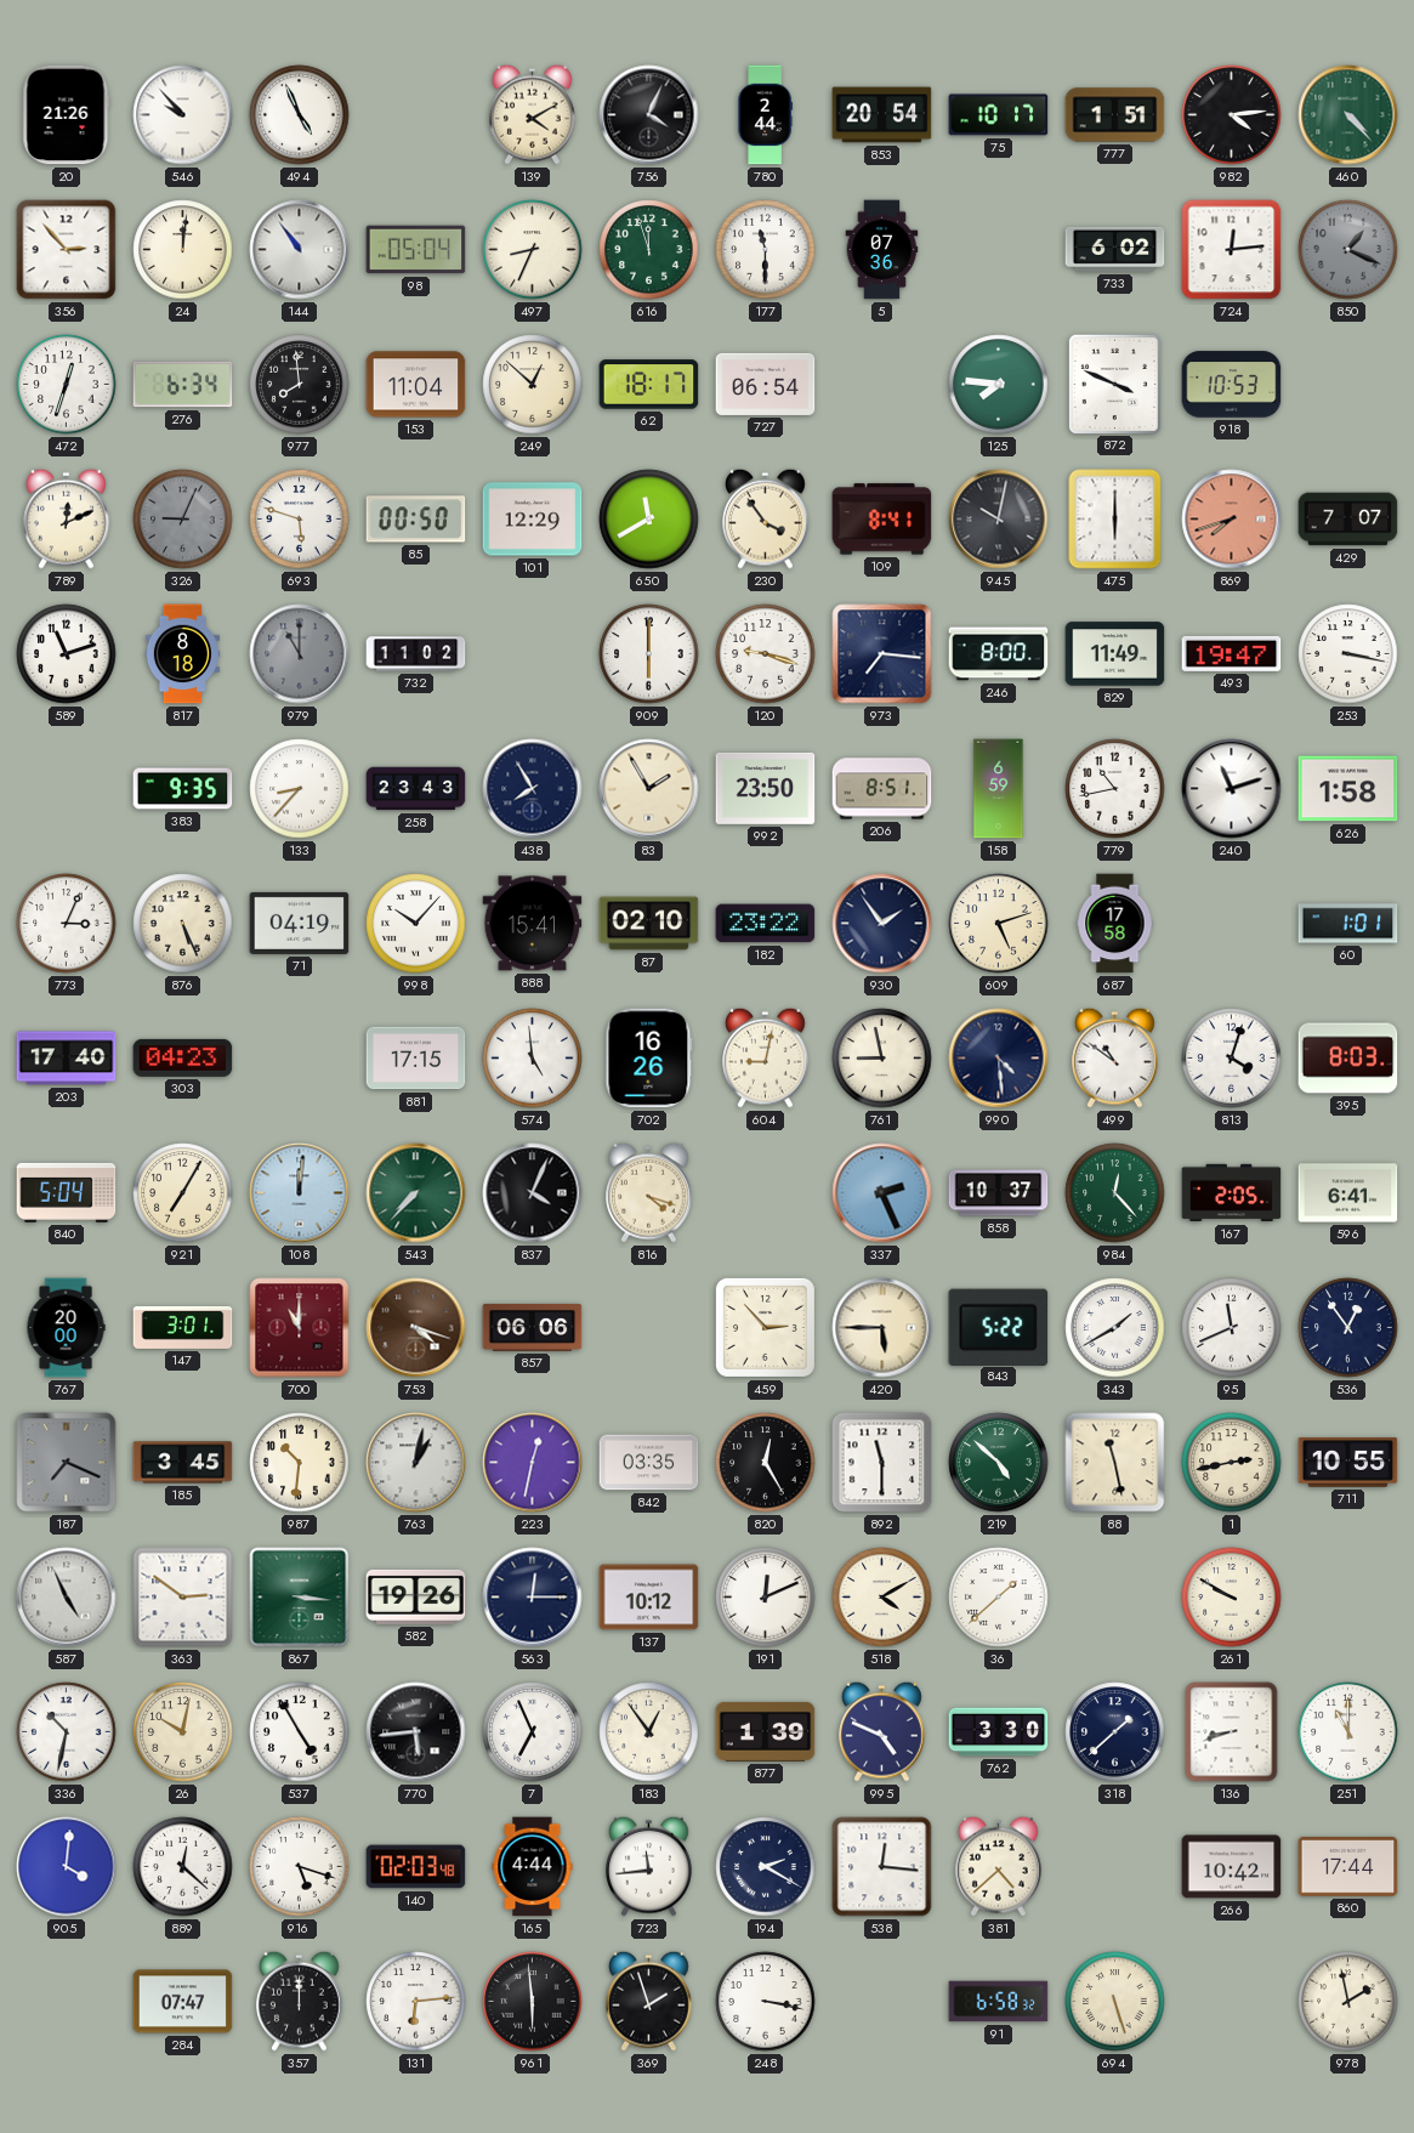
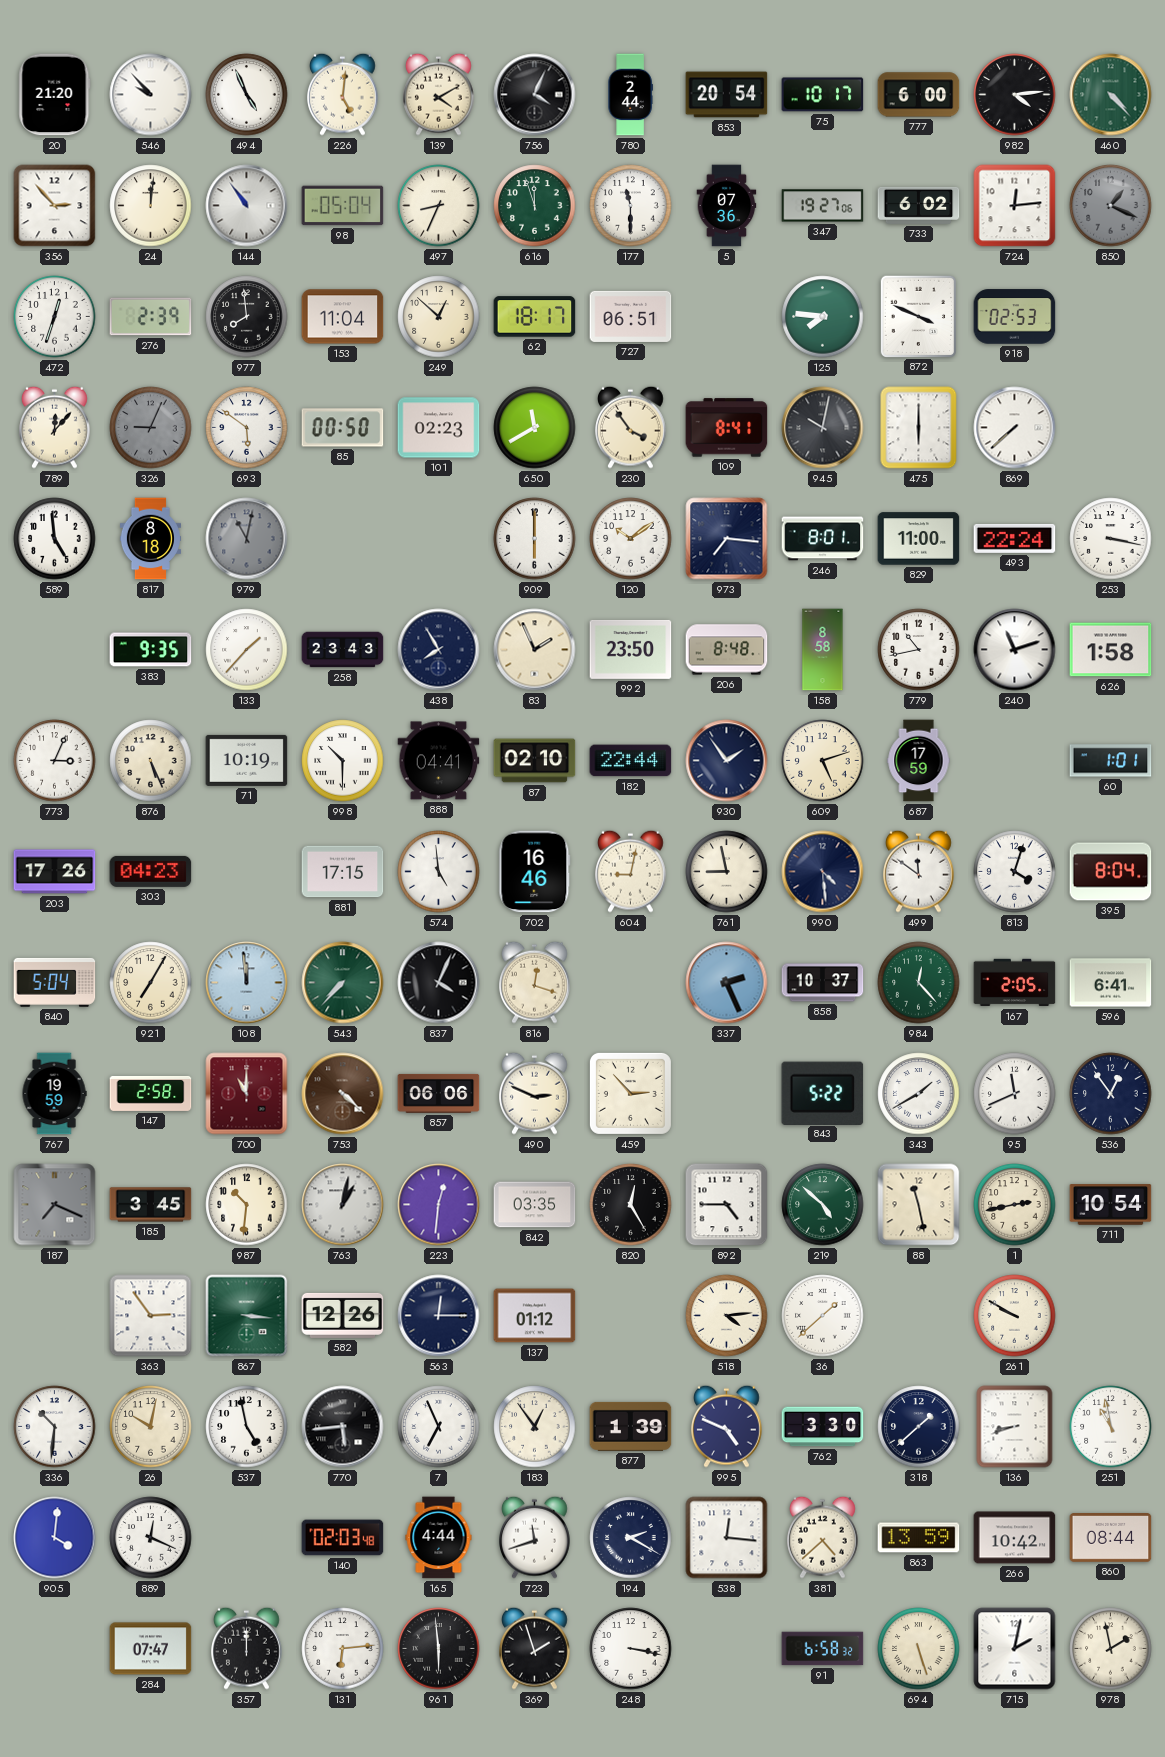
20: 21:26 -> 21:20 (55, 95)
226: none -> 5:01 (343, 94)
777: 1:51 -> 6:00 (919, 95)
347: none -> 19:27 (823, 206)
276: 6:34 -> 2:39 (151, 317)
727: 06:54 -> 06:51 (631, 316)
918: 10:53 -> 02:53 (1015, 317)
789: 12:11 -> 12:07 (55, 427)
693: 5:48 -> 5:51 (247, 428)
101: 12:29 -> 02:23 (439, 428)
869: 7:42 -> 7:38 (1015, 428)
869 dial: salmon -> white (1015, 428)
429: 7:07 -> none (1348, 520)
589: 11:12 -> 4:59 (55, 539)
979: 11:00 -> 11:02 (247, 539)
732: 11:02 -> none (416, 654)
120: 9:18 -> 10:09 (631, 539)
246: 8:00 -> 8:01 (823, 539)
829: 11:49 -> 11:00 (919, 539)
493: 19:47 -> 22:24 (1015, 538)
133: 8:37 -> 1:37 (247, 650)
83: 1:55 -> 1:56 (535, 650)
206: 8:51 -> 8:48 (727, 650)
158: 6:59 -> 8:58 (823, 650)
71: 04:19 -> 10:19 (247, 760)
998: 10:07 -> 10:30 (343, 761)
888: 15:41 -> 04:41 (439, 761)
182: 23:22 -> 22:44 (631, 761)
687: 17:58 -> 17:59 (919, 761)
203: 17:40 -> 17:26 (55, 872)
702: 16:26 -> 16:46 (535, 872)
499: 10:51 -> 11:51 (919, 871)
395: 8:03 -> 8:04 (1111, 872)
108: 12:01 -> 11:59 (247, 983)
816: 4:18 -> 12:18 (535, 982)
767: 20:00 -> 19:59 (54, 1094)
147: 3:01 -> 2:58 (151, 1093)
753: 4:18 -> 4:22 (343, 1094)
490: none -> 2:49 (535, 1093)
420: 5:45 -> none (882, 1328)
223: 12:32 -> 12:31 (439, 1205)
892: 11:30 -> 4:45 (727, 1205)
711: 10:55 -> 10:54 (1111, 1205)
587: 4:56 -> none (67, 1598)
363: 2:51 -> 2:54 (151, 1316)
582: 19:26 -> 12:26 (343, 1315)
137: 10:12 -> 01:12 (535, 1316)
191: 12:11 -> none (766, 1598)
518: 4:10 -> 4:14 (727, 1316)
336: 10:32 -> 10:31 (55, 1427)
537: 4:55 -> 4:58 (247, 1427)
251: 11:00 -> 10:58 (1111, 1427)
889: 12:22 -> 12:19 (151, 1538)
916: 5:18 -> none (300, 1867)
723: 11:44 -> 11:42 (535, 1537)
863: none -> 13:59 (919, 1538)
860: 17:44 -> 08:44 (1111, 1538)
715: none -> 2:02 (1015, 1649)
